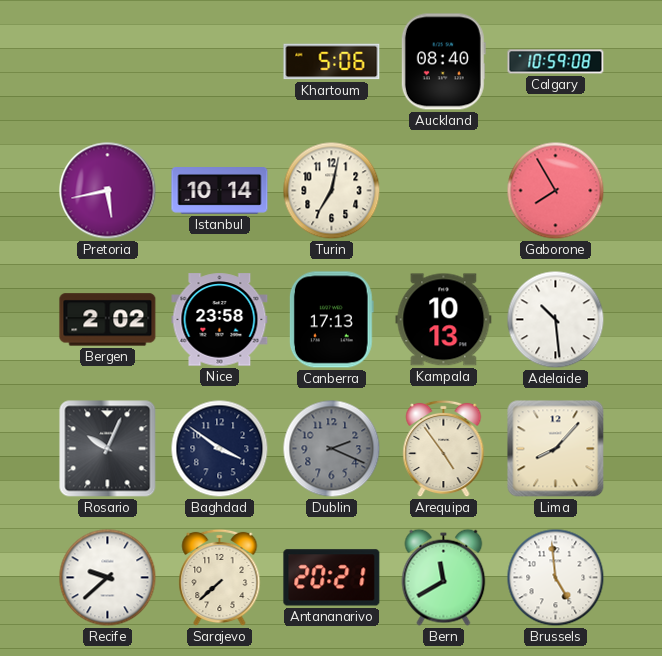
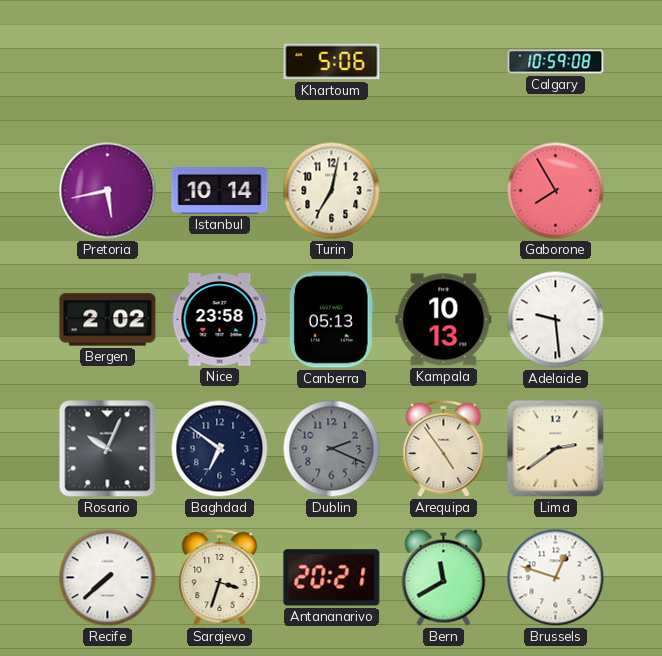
Auckland: 08:40 -> none (443, 62)
Canberra: 17:13 -> 05:13 (331, 320)
Adelaide: 10:29 -> 9:29 (556, 320)
Baghdad: 3:51 -> 6:51 (220, 449)
Lima: 8:07 -> 2:39 (556, 449)
Recife: 9:38 -> 7:38 (108, 578)
Sarajevo: 7:38 -> 3:33 (220, 578)
Brussels: 4:59 -> 12:48 (556, 578)
